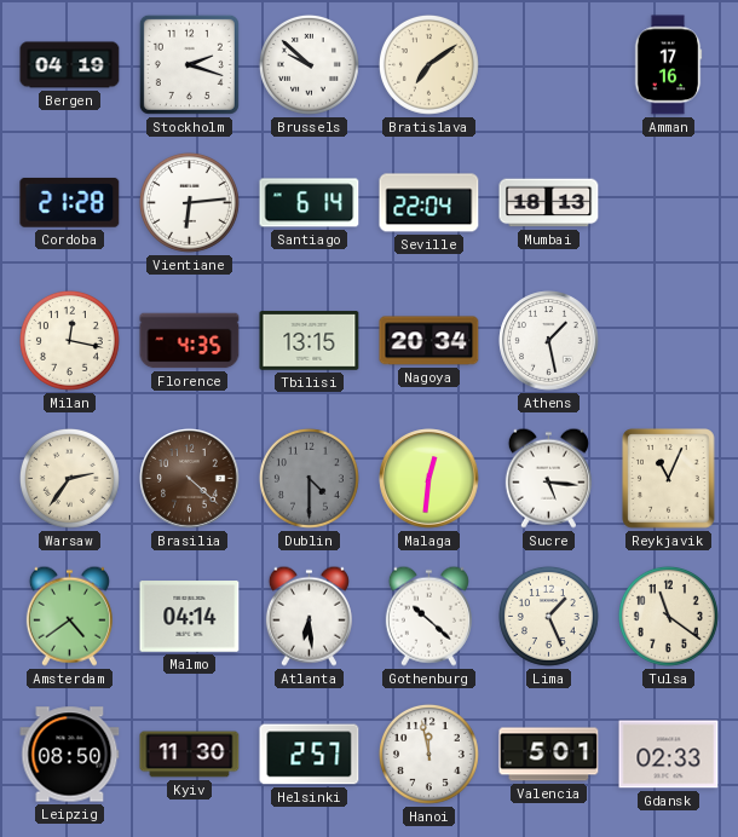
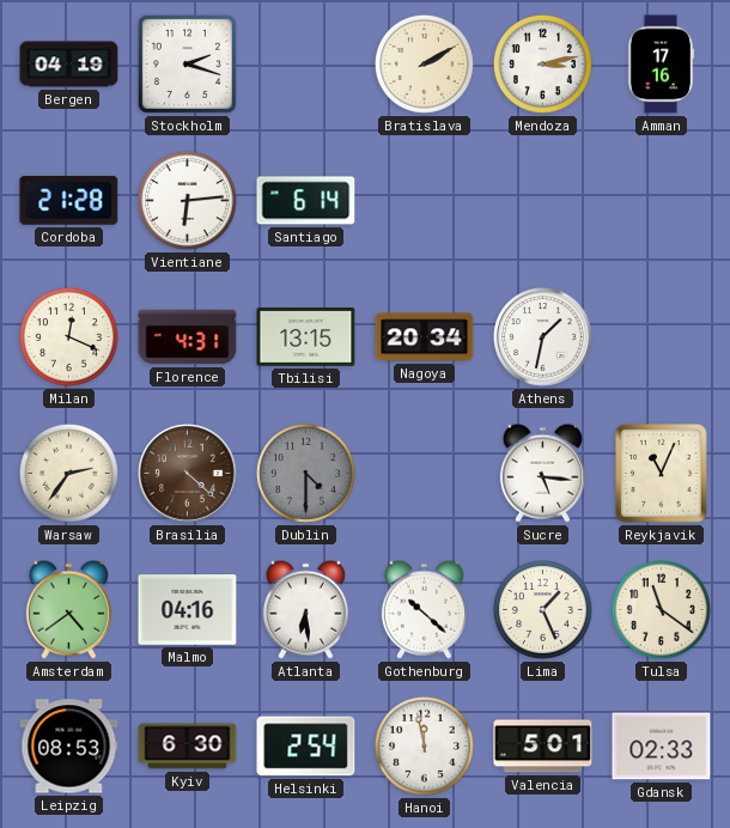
Brussels: 9:52 -> none (309, 64)
Bratislava: 7:09 -> 2:10 (424, 63)
Mendoza: none -> 3:13 (542, 63)
Seville: 22:04 -> none (429, 203)
Mumbai: 18:13 -> none (549, 203)
Milan: 12:17 -> 12:19 (68, 336)
Florence: 4:35 -> 4:31 (188, 337)
Athens: 1:28 -> 1:32 (543, 337)
Malaga: 12:31 -> none (429, 479)
Malmo: 04:14 -> 04:16 (188, 610)
Leipzig: 08:50 -> 08:53 (69, 747)
Kyiv: 11:30 -> 6:30 (188, 747)
Helsinki: 2:57 -> 2:54 (306, 747)
